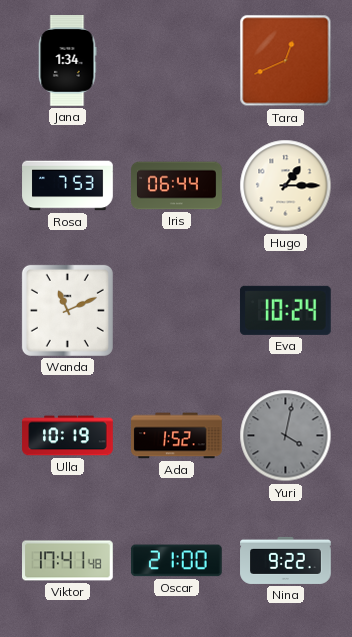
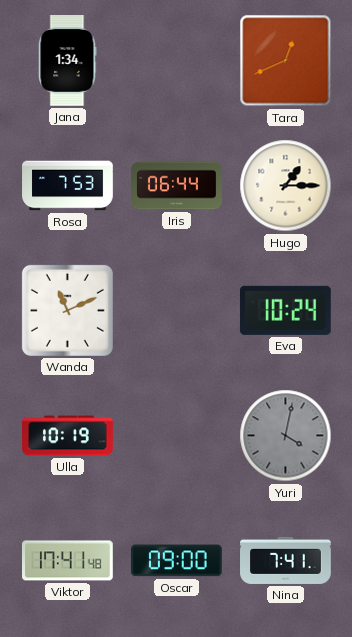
Ada: 1:52 -> none (177, 436)
Oscar: 21:00 -> 09:00 (176, 561)
Nina: 9:22 -> 7:41 (286, 560)
